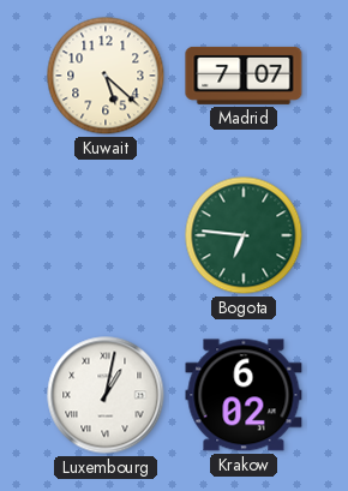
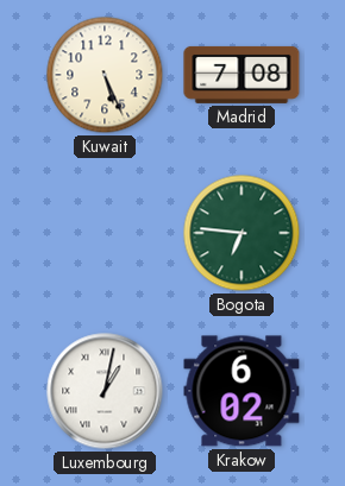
Kuwait: 5:22 -> 5:26 (105, 75)
Madrid: 7:07 -> 7:08 (241, 75)
